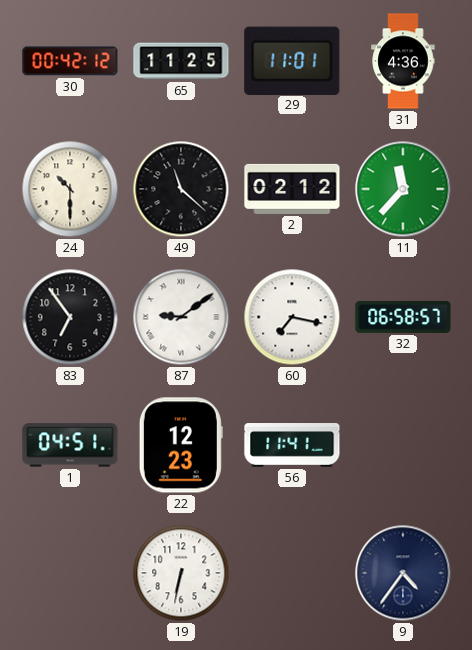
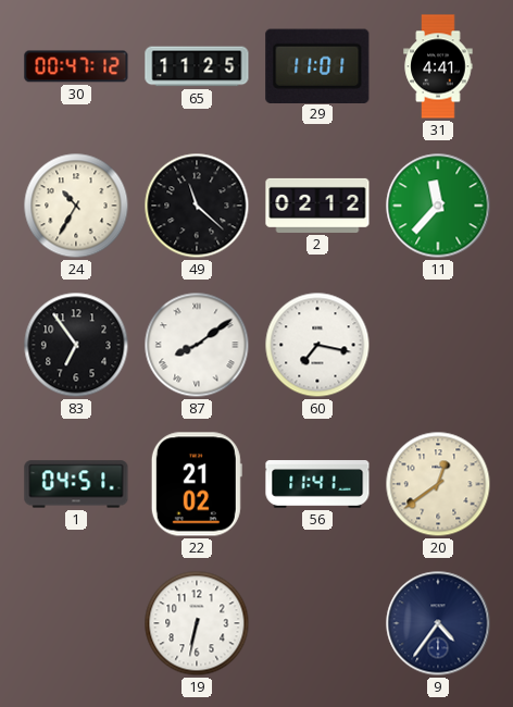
30: 00:42 -> 00:47 (76, 66)
31: 4:36 -> 4:41 (438, 66)
24: 10:30 -> 10:35 (76, 206)
87: 9:09 -> 8:09 (197, 345)
32: 06:58 -> none (403, 317)
22: 12:23 -> 21:02 (197, 484)
20: none -> 12:39 (438, 484)
